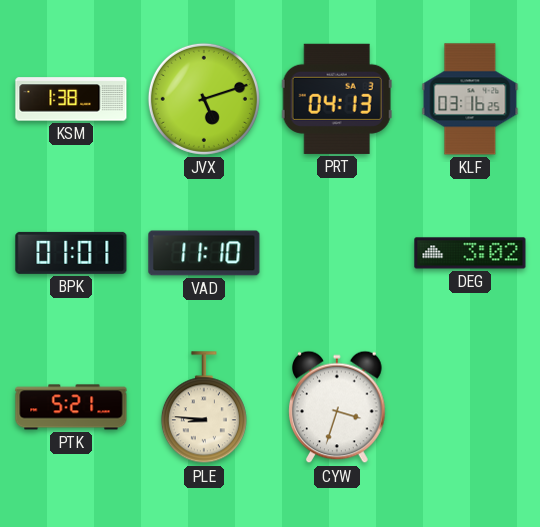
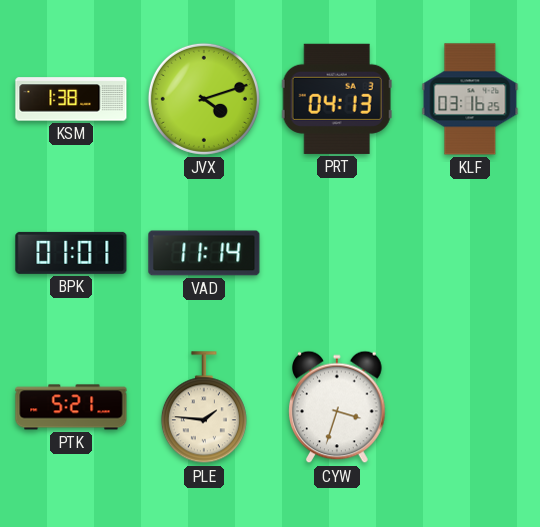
JVX: 5:12 -> 4:12 (204, 99)
VAD: 11:10 -> 11:14 (204, 253)
DEG: 3:02 -> none (470, 253)
PLE: 8:46 -> 1:46 (204, 408)
